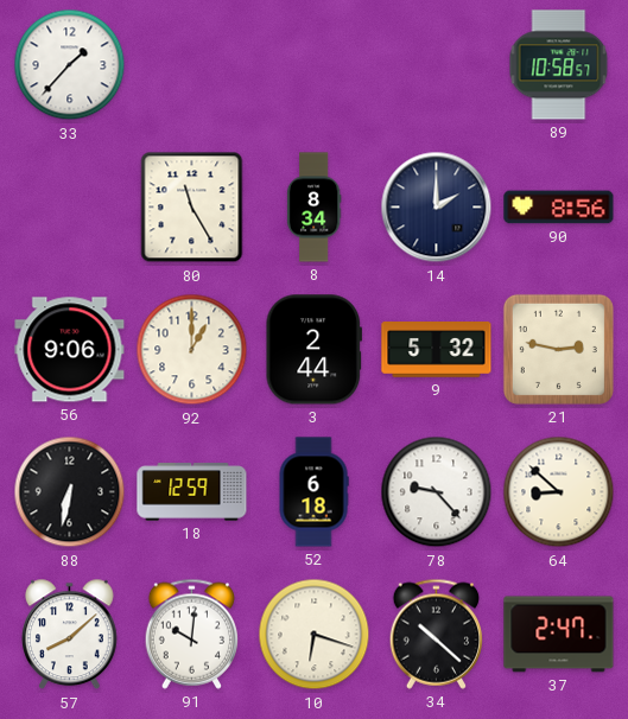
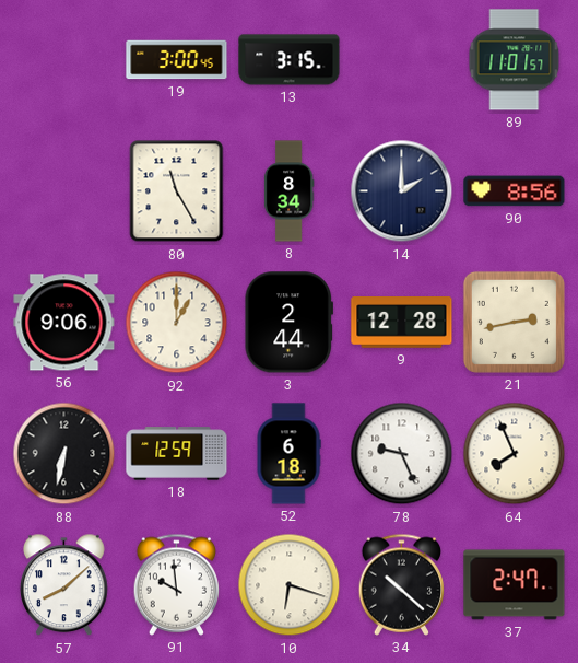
33: 1:37 -> none (70, 65)
19: none -> 3:00 (177, 60)
13: none -> 3:15 (290, 60)
89: 10:58 -> 11:01 (515, 60)
9: 5:32 -> 12:28 (402, 323)
21: 2:47 -> 2:43 (514, 322)
78: 9:23 -> 9:26 (402, 454)
64: 8:52 -> 7:56 (515, 454)
91: 10:01 -> 9:59 (176, 584)
